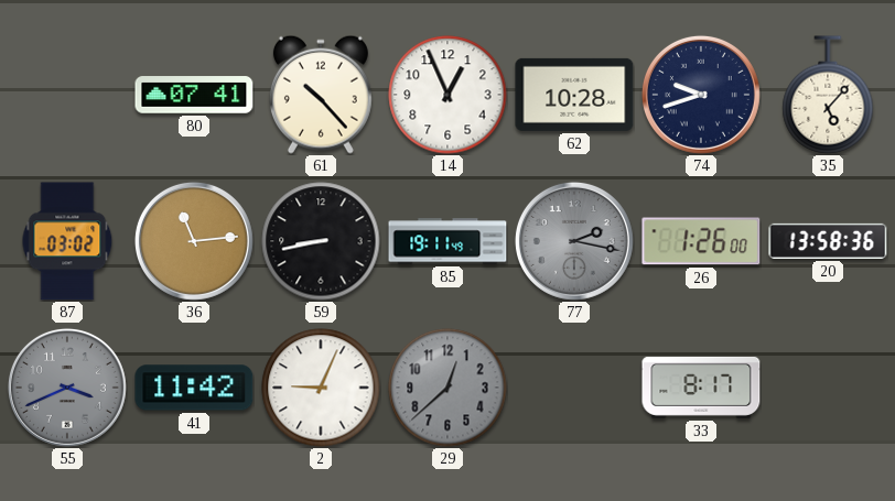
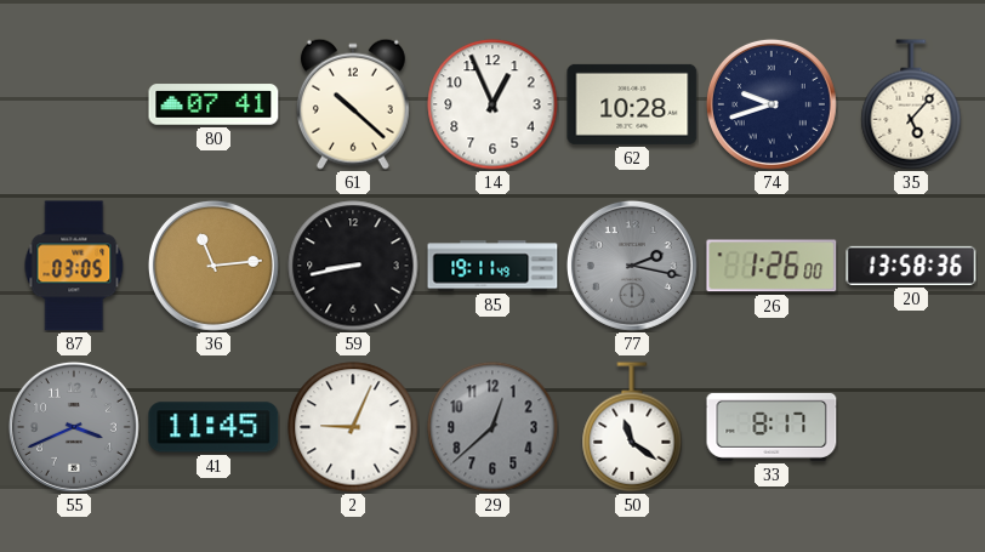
61: 10:23 -> 10:22 (353, 104)
87: 03:02 -> 03:05 (74, 266)
41: 11:42 -> 11:45 (213, 427)
50: none -> 11:21 (632, 427)
